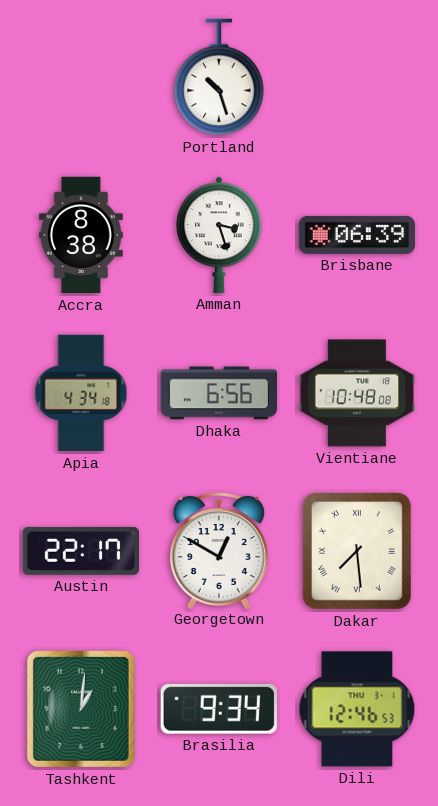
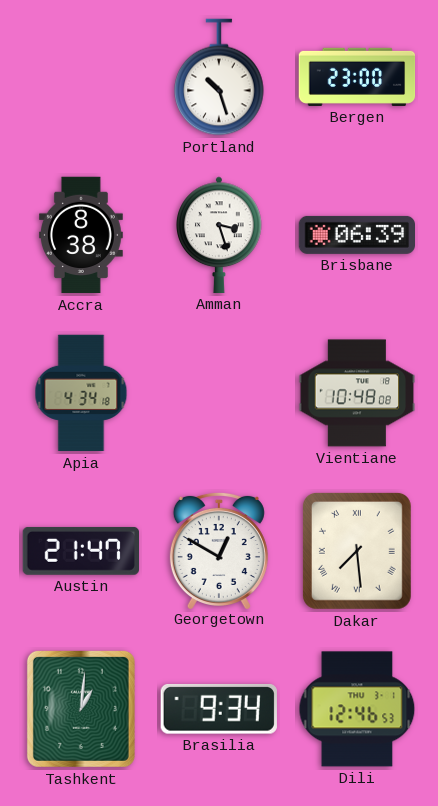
Bergen: none -> 23:00 (357, 77)
Dhaka: 6:56 -> none (218, 393)
Austin: 22:17 -> 21:47 (80, 551)
